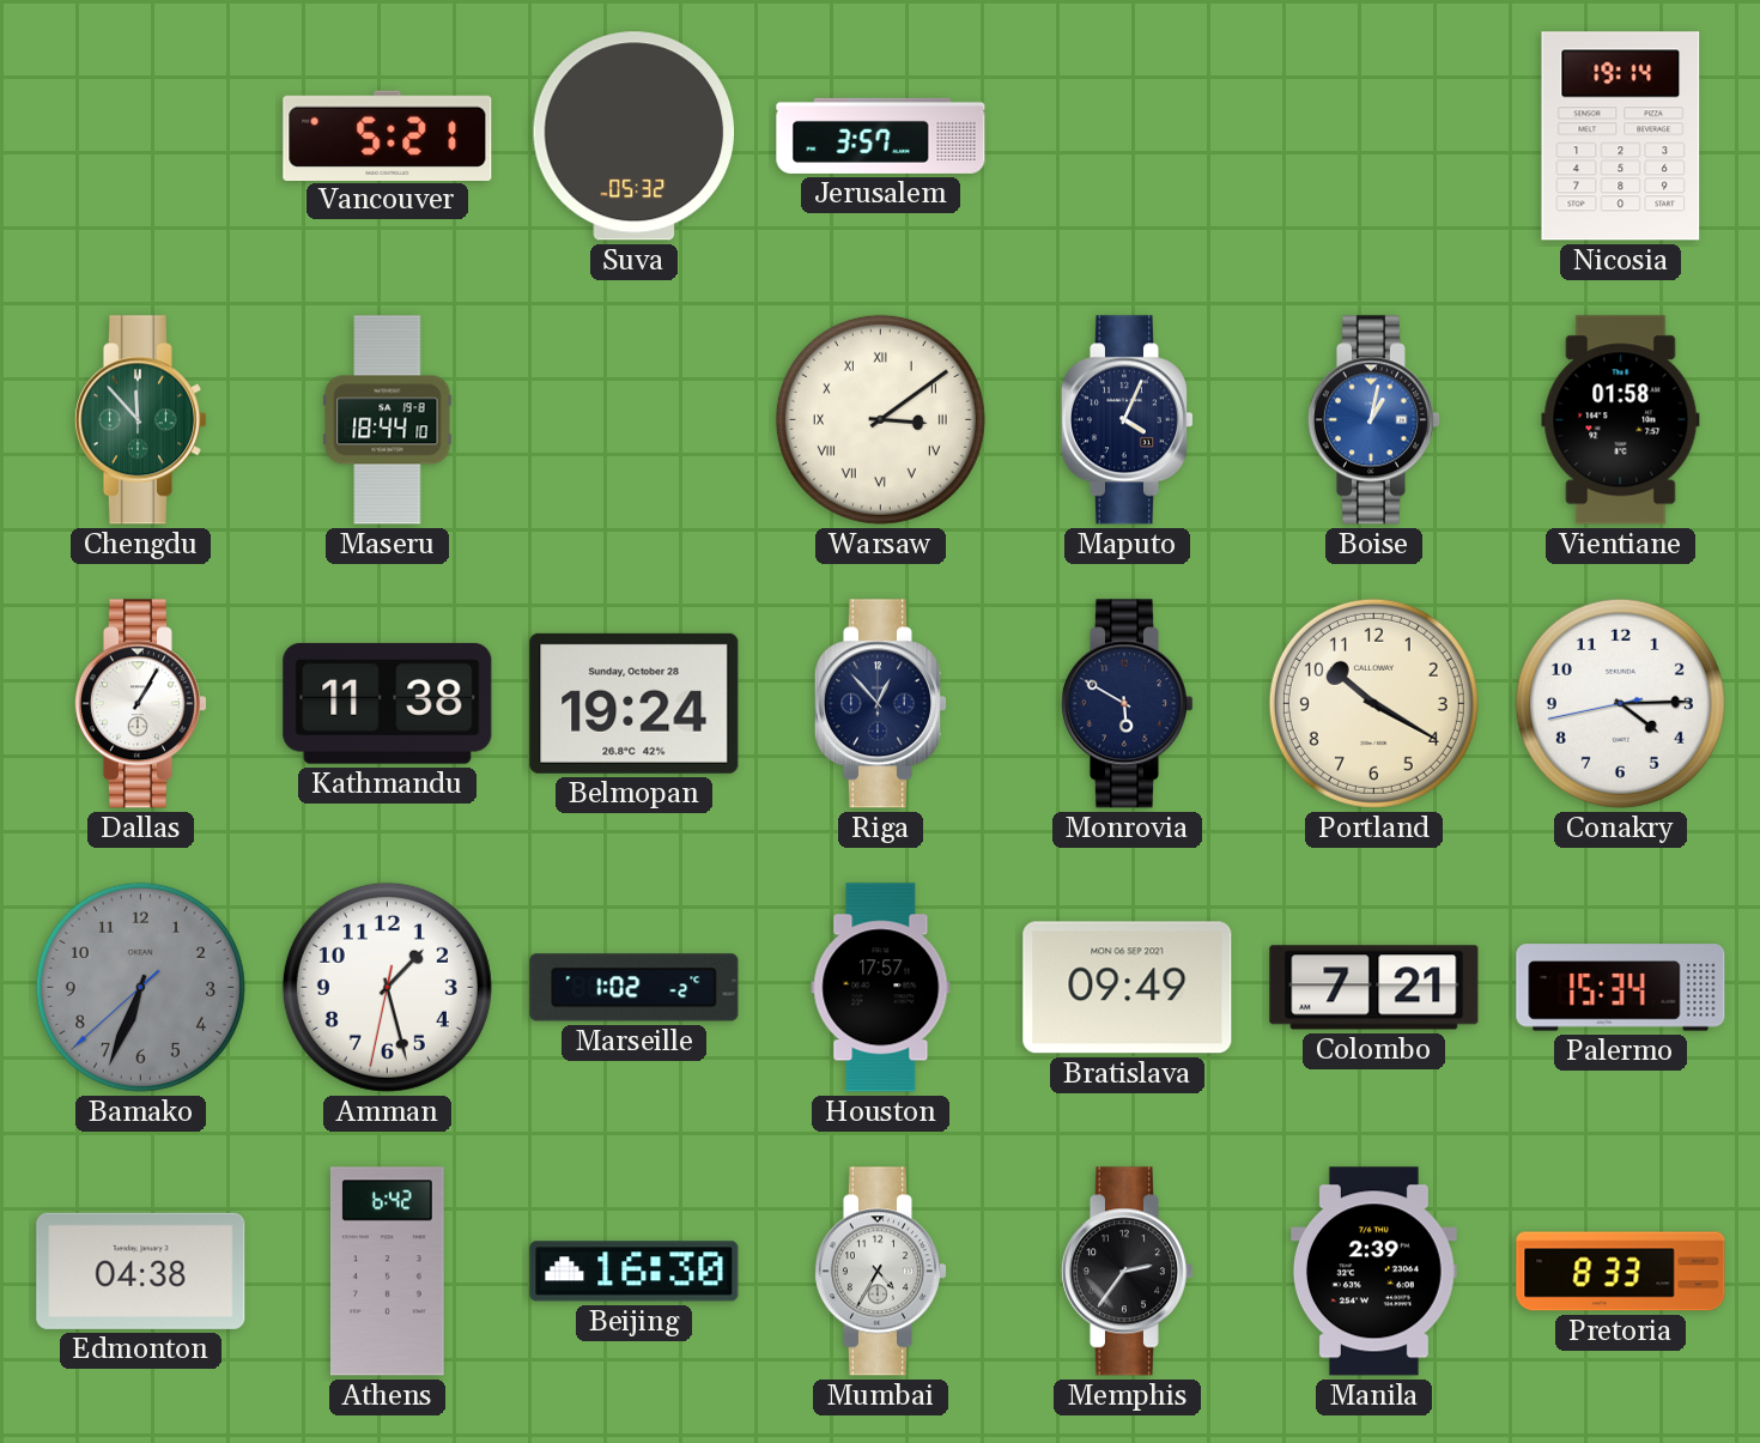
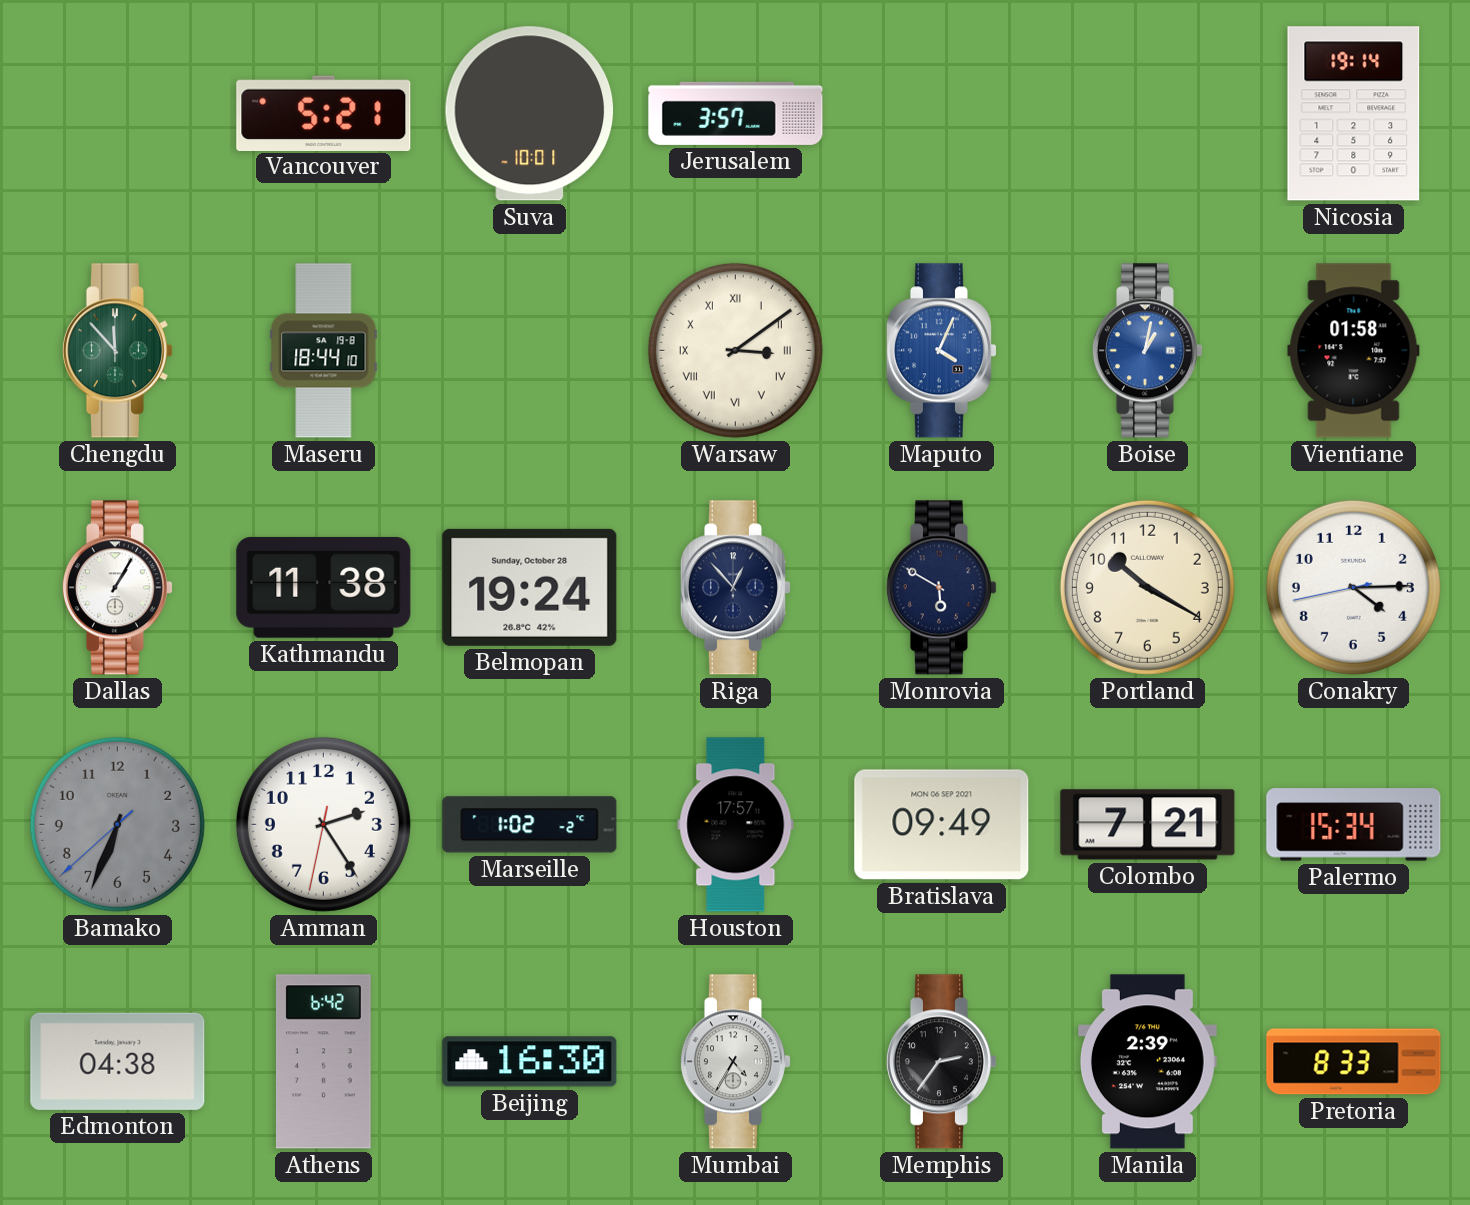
Suva: 05:32 -> 10:01 (530, 114)
Maputo dial: navy -> blue (941, 351)
Amman: 1:27 -> 2:24 (323, 824)
